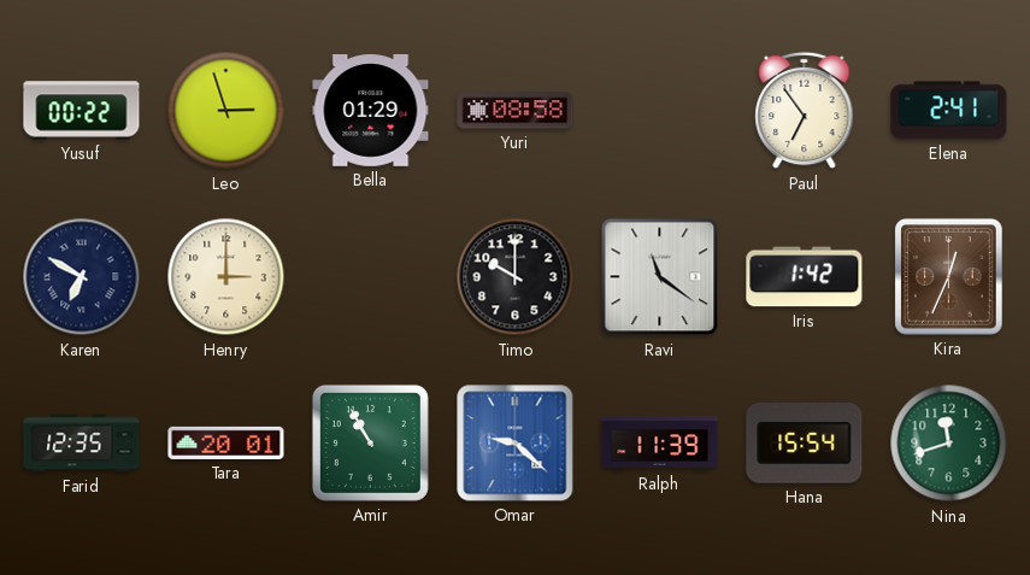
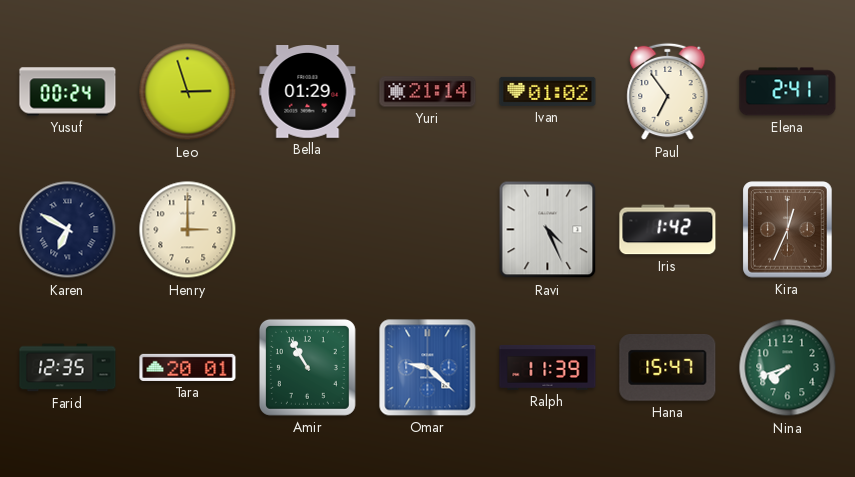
Yusuf: 00:22 -> 00:24 (68, 92)
Yuri: 08:58 -> 21:14 (428, 92)
Ivan: none -> 01:02 (548, 91)
Timo: 10:00 -> none (516, 277)
Ravi: 11:21 -> 4:26 (548, 230)
Hana: 15:54 -> 15:47 (668, 368)
Nina: 11:42 -> 7:42 (788, 368)
